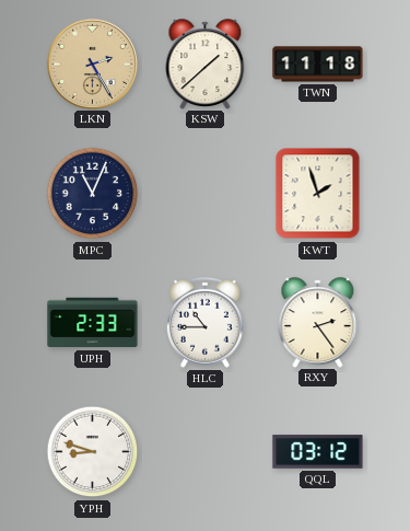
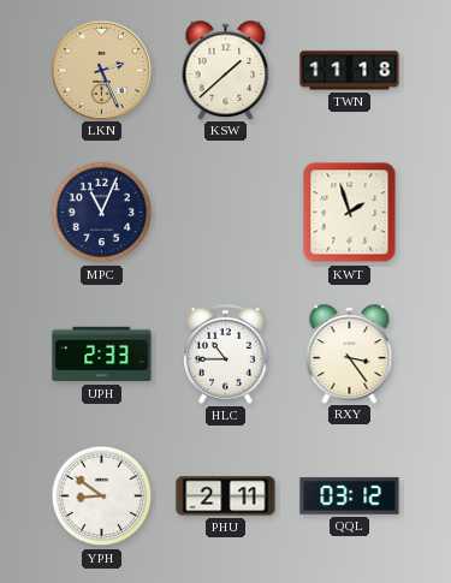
LKN: 2:25 -> 2:26 (101, 70)
RXY: 2:24 -> 3:24 (350, 353)
YPH: 8:48 -> 8:51 (102, 496)
PHU: none -> 2:11 (226, 496)
